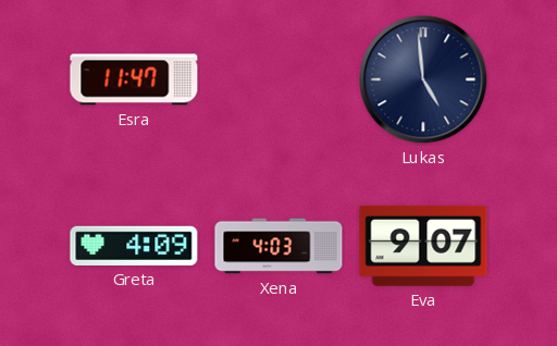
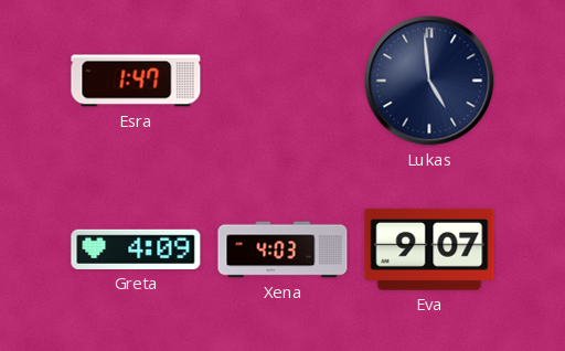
Esra: 11:47 -> 1:47 (136, 81)
